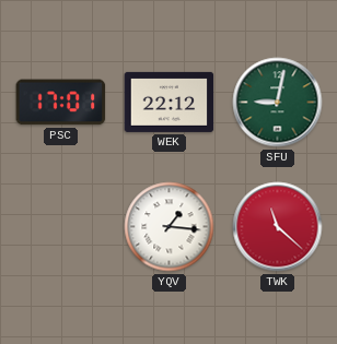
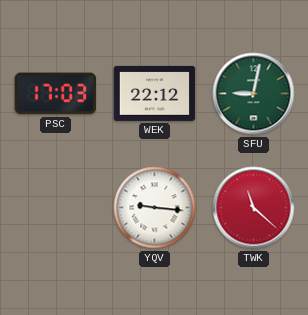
PSC: 17:01 -> 17:03 (56, 94)
YQV: 1:16 -> 9:16 (155, 208)
